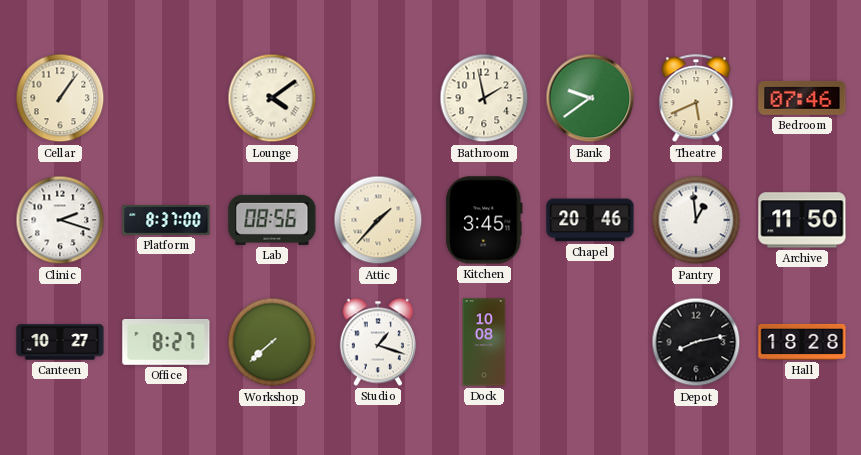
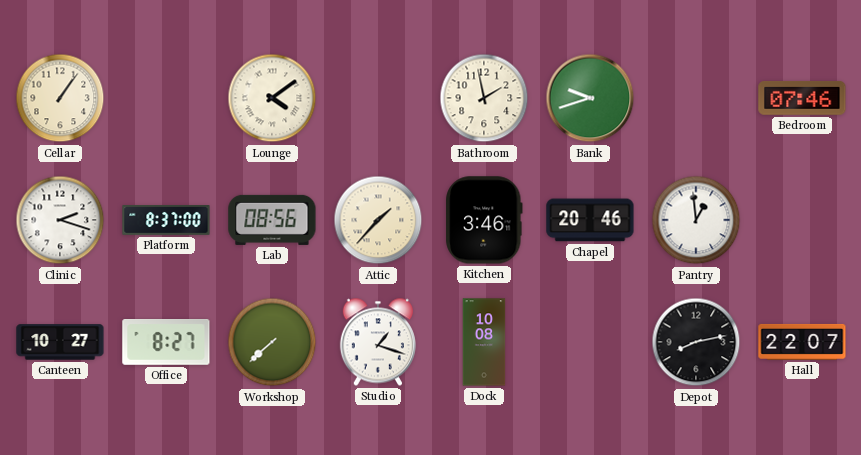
Bank: 9:39 -> 9:42 (590, 98)
Theatre: 5:41 -> none (696, 99)
Kitchen: 3:45 -> 3:46 (485, 220)
Archive: 11:50 -> none (802, 220)
Hall: 18:28 -> 22:07 (802, 342)
